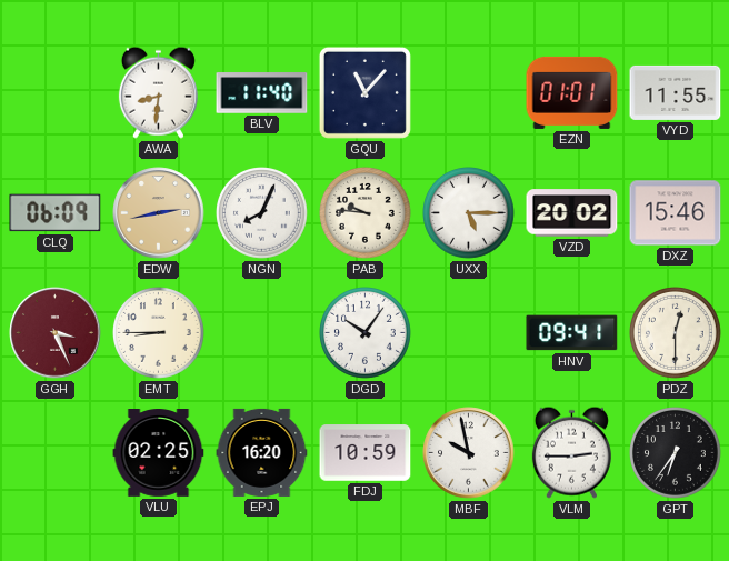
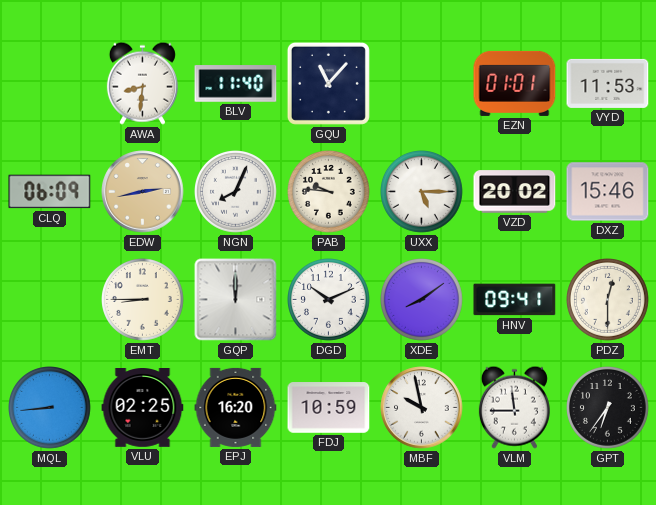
VYD: 11:55 -> 11:53 (608, 83)
GGH: 3:26 -> none (56, 333)
GQP: none -> 12:00 (236, 300)
DGD: 10:06 -> 10:11 (329, 300)
XDE: none -> 8:09 (422, 300)
MQL: none -> 8:44 (50, 408)
VLM: 2:45 -> 11:45 (514, 407)
